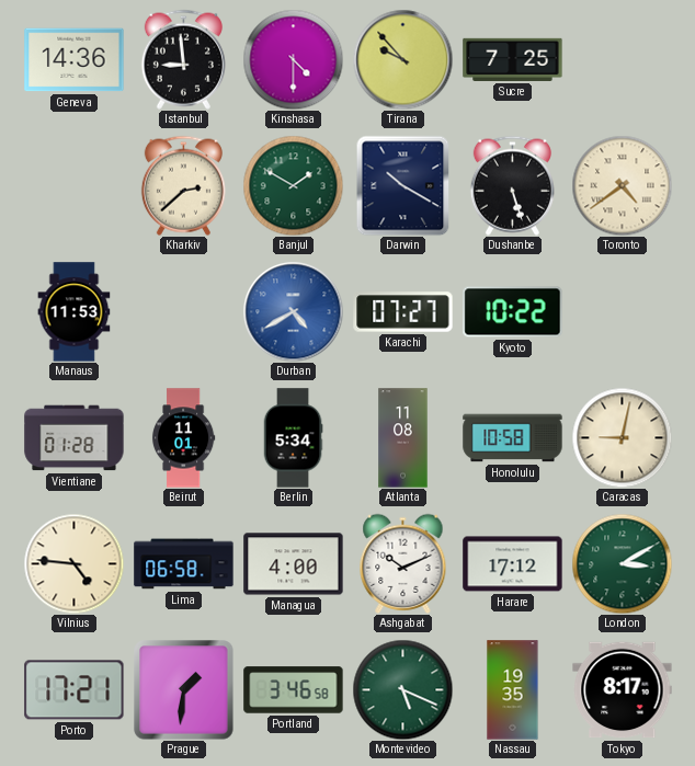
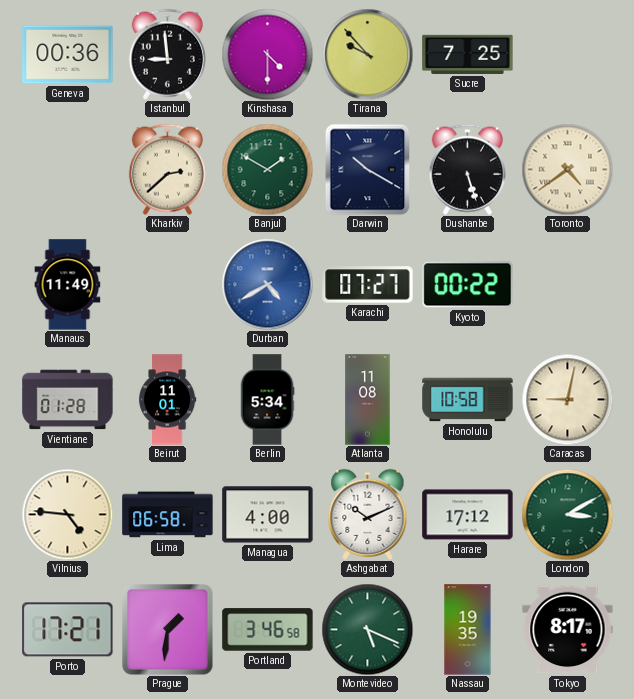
Geneva: 14:36 -> 00:36 (68, 55)
Manaus: 11:53 -> 11:49 (68, 285)
Kyoto: 10:22 -> 00:22 (468, 285)
